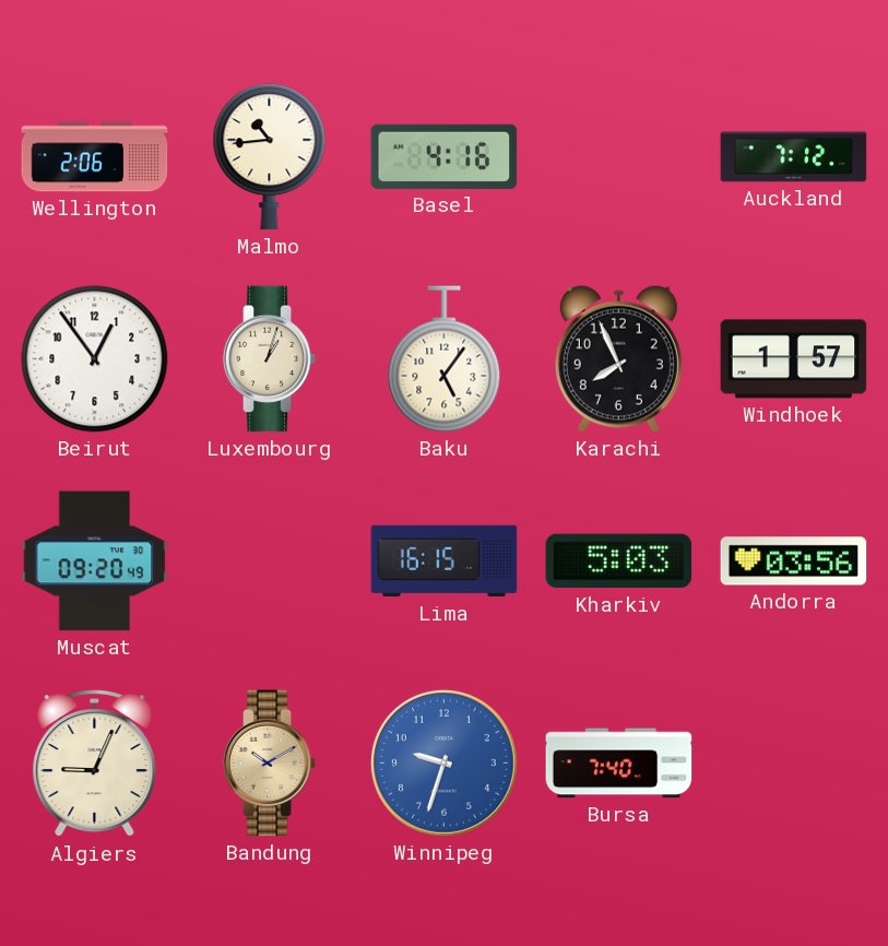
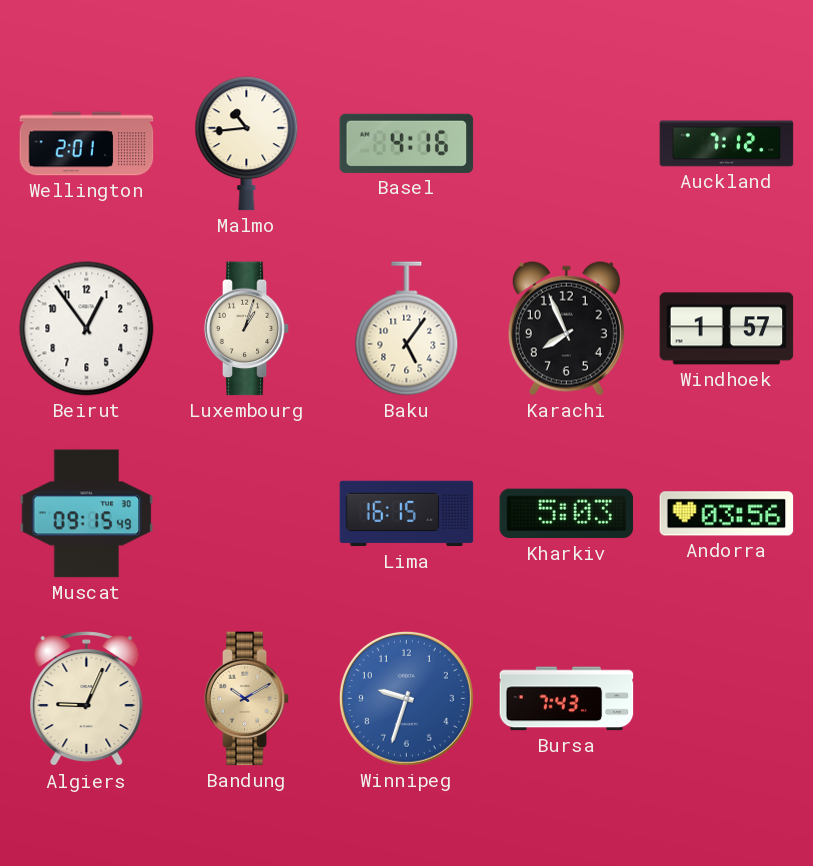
Wellington: 2:06 -> 2:01 (87, 144)
Muscat: 09:20 -> 09:15 (87, 514)
Bursa: 7:40 -> 7:43 (567, 699)
